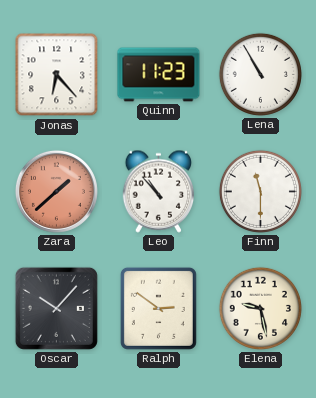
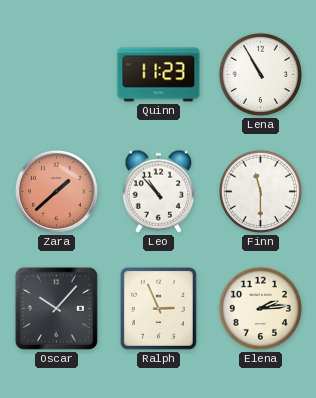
Jonas: 6:23 -> none (57, 75)
Ralph: 2:51 -> 2:56 (158, 308)
Elena: 9:28 -> 2:14 (260, 308)
